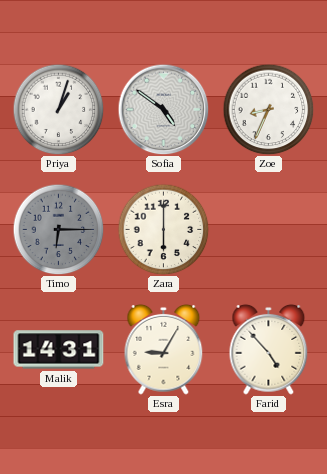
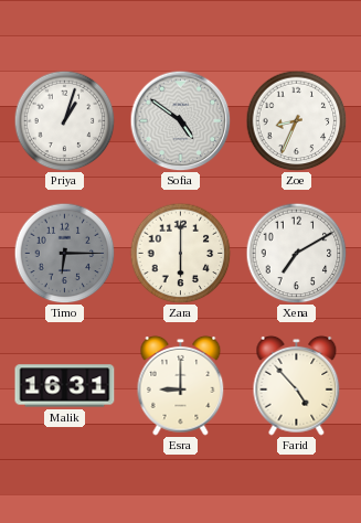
Xena: none -> 7:10 (296, 253)
Malik: 14:31 -> 16:31 (65, 386)
Esra: 9:05 -> 9:00 (181, 385)
